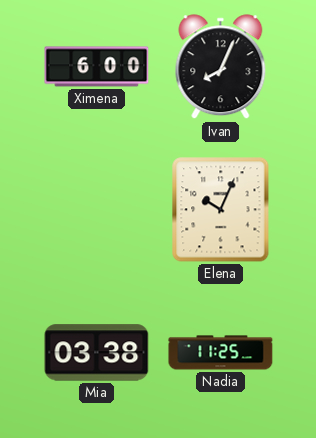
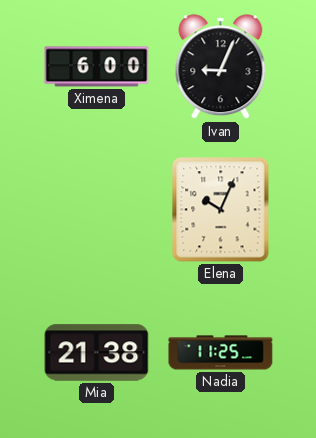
Ivan: 8:04 -> 9:04 (221, 67)
Mia: 03:38 -> 21:38 (97, 353)
